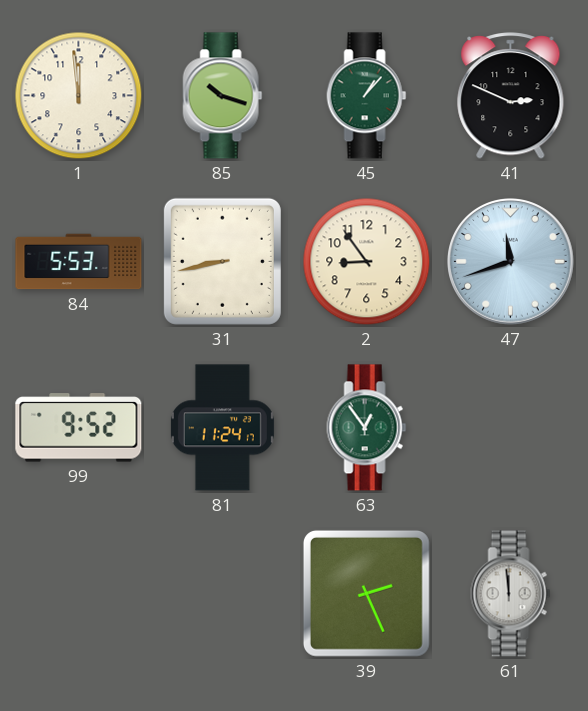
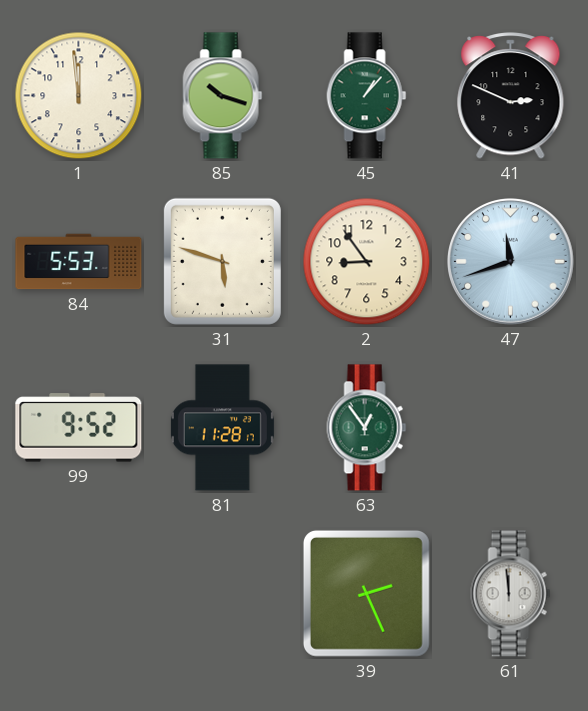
31: 8:43 -> 5:48 (222, 261)
81: 11:24 -> 11:28 (222, 428)
